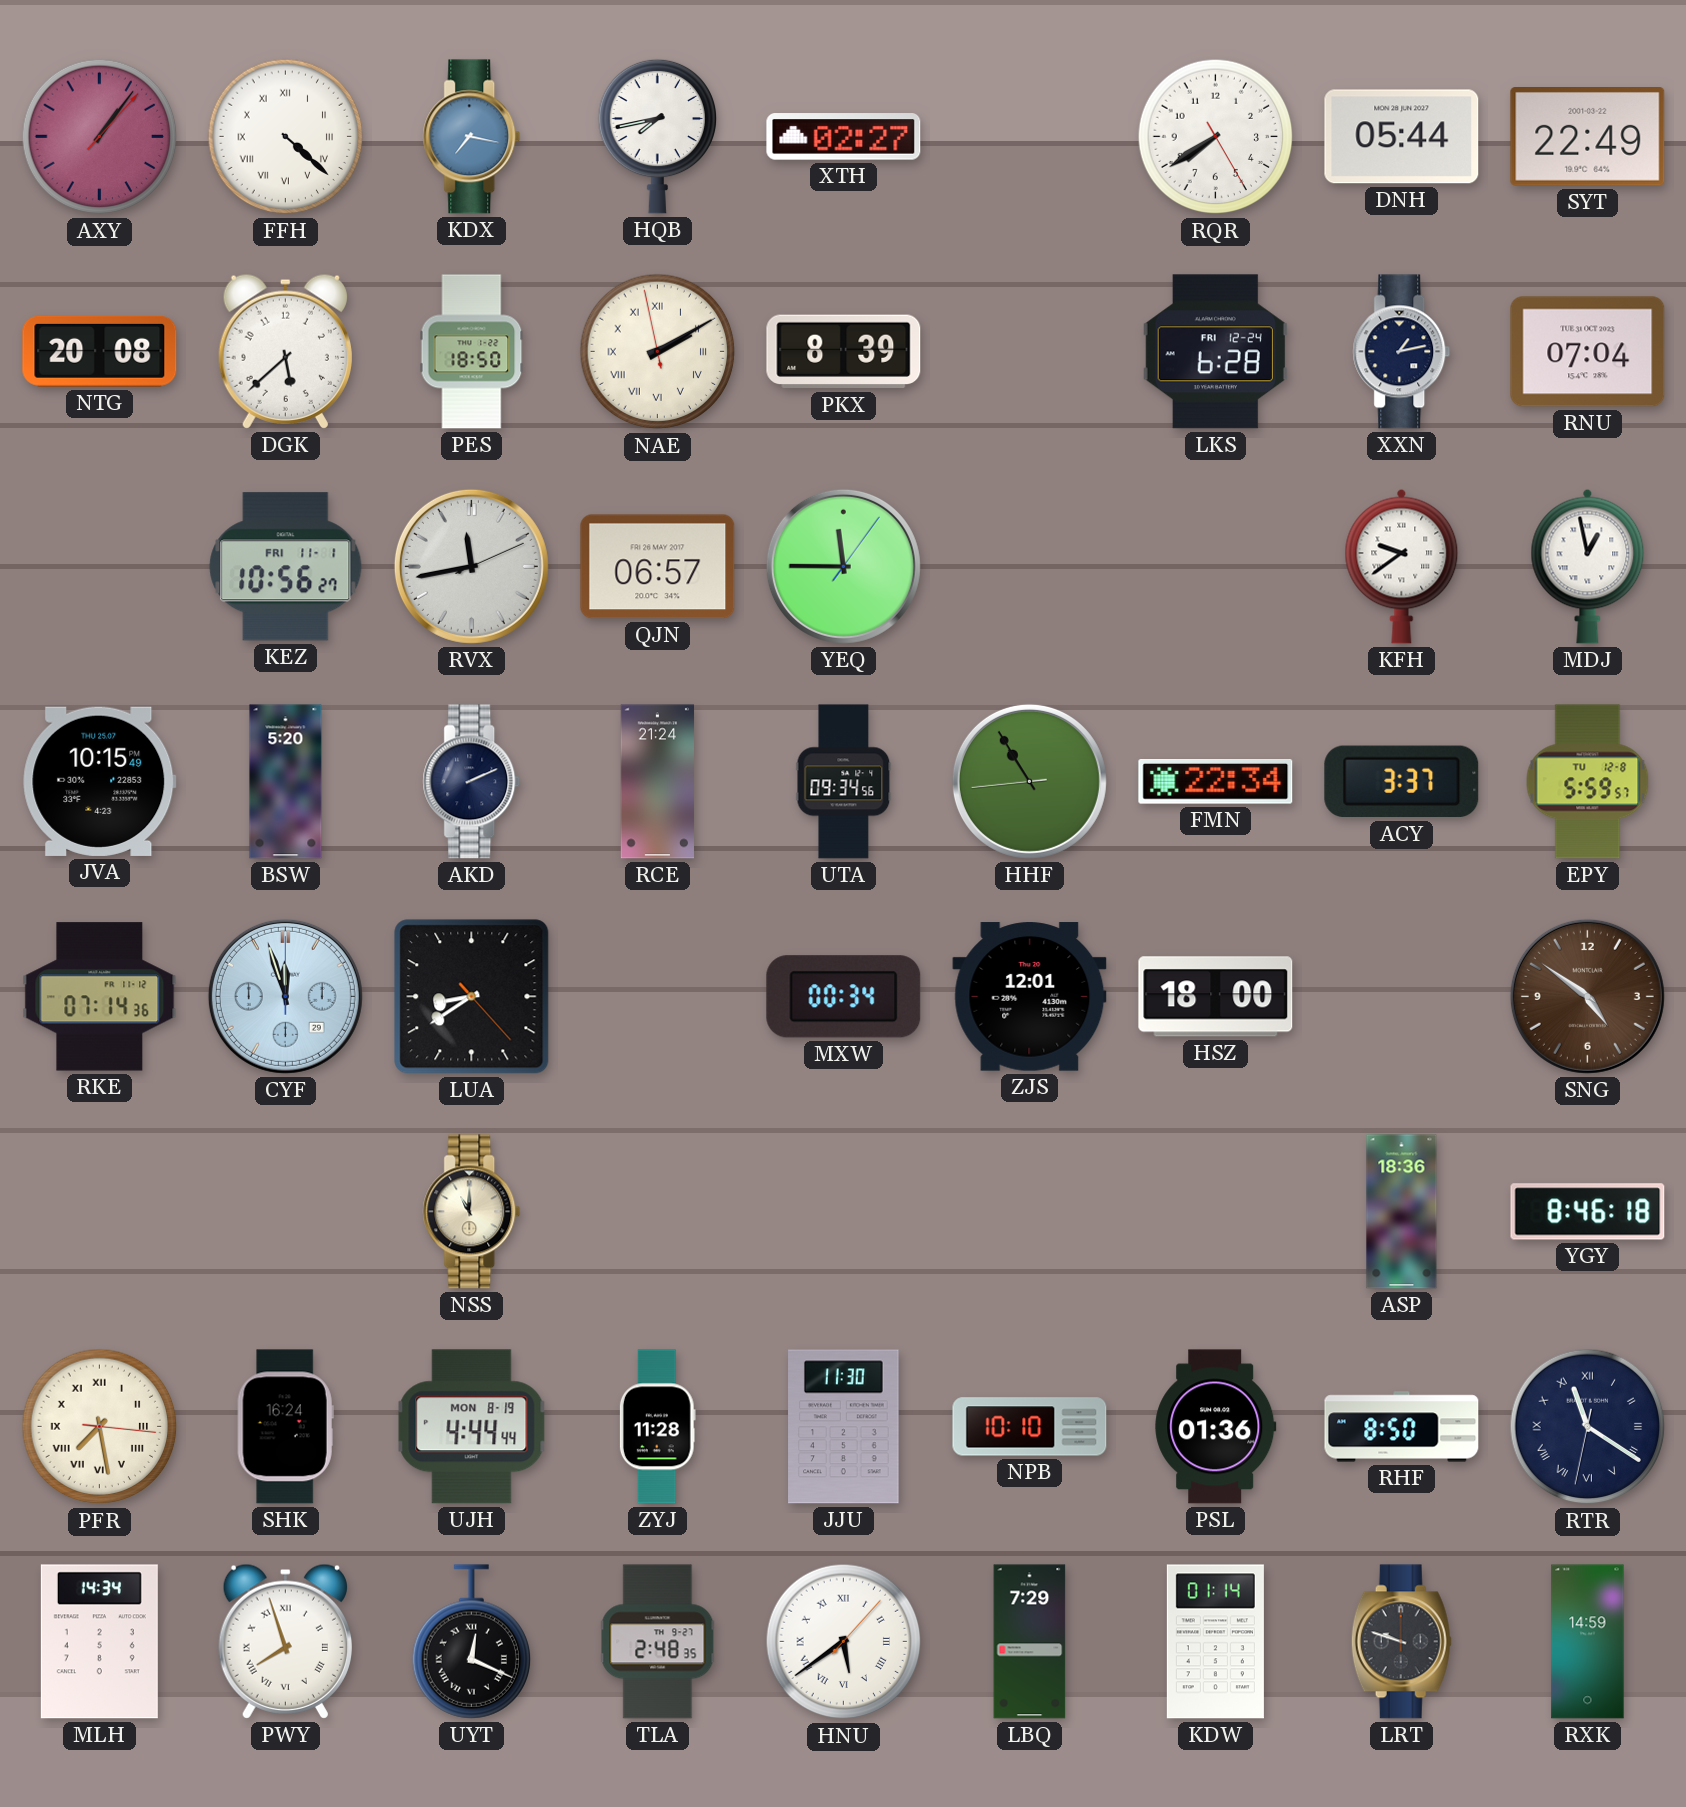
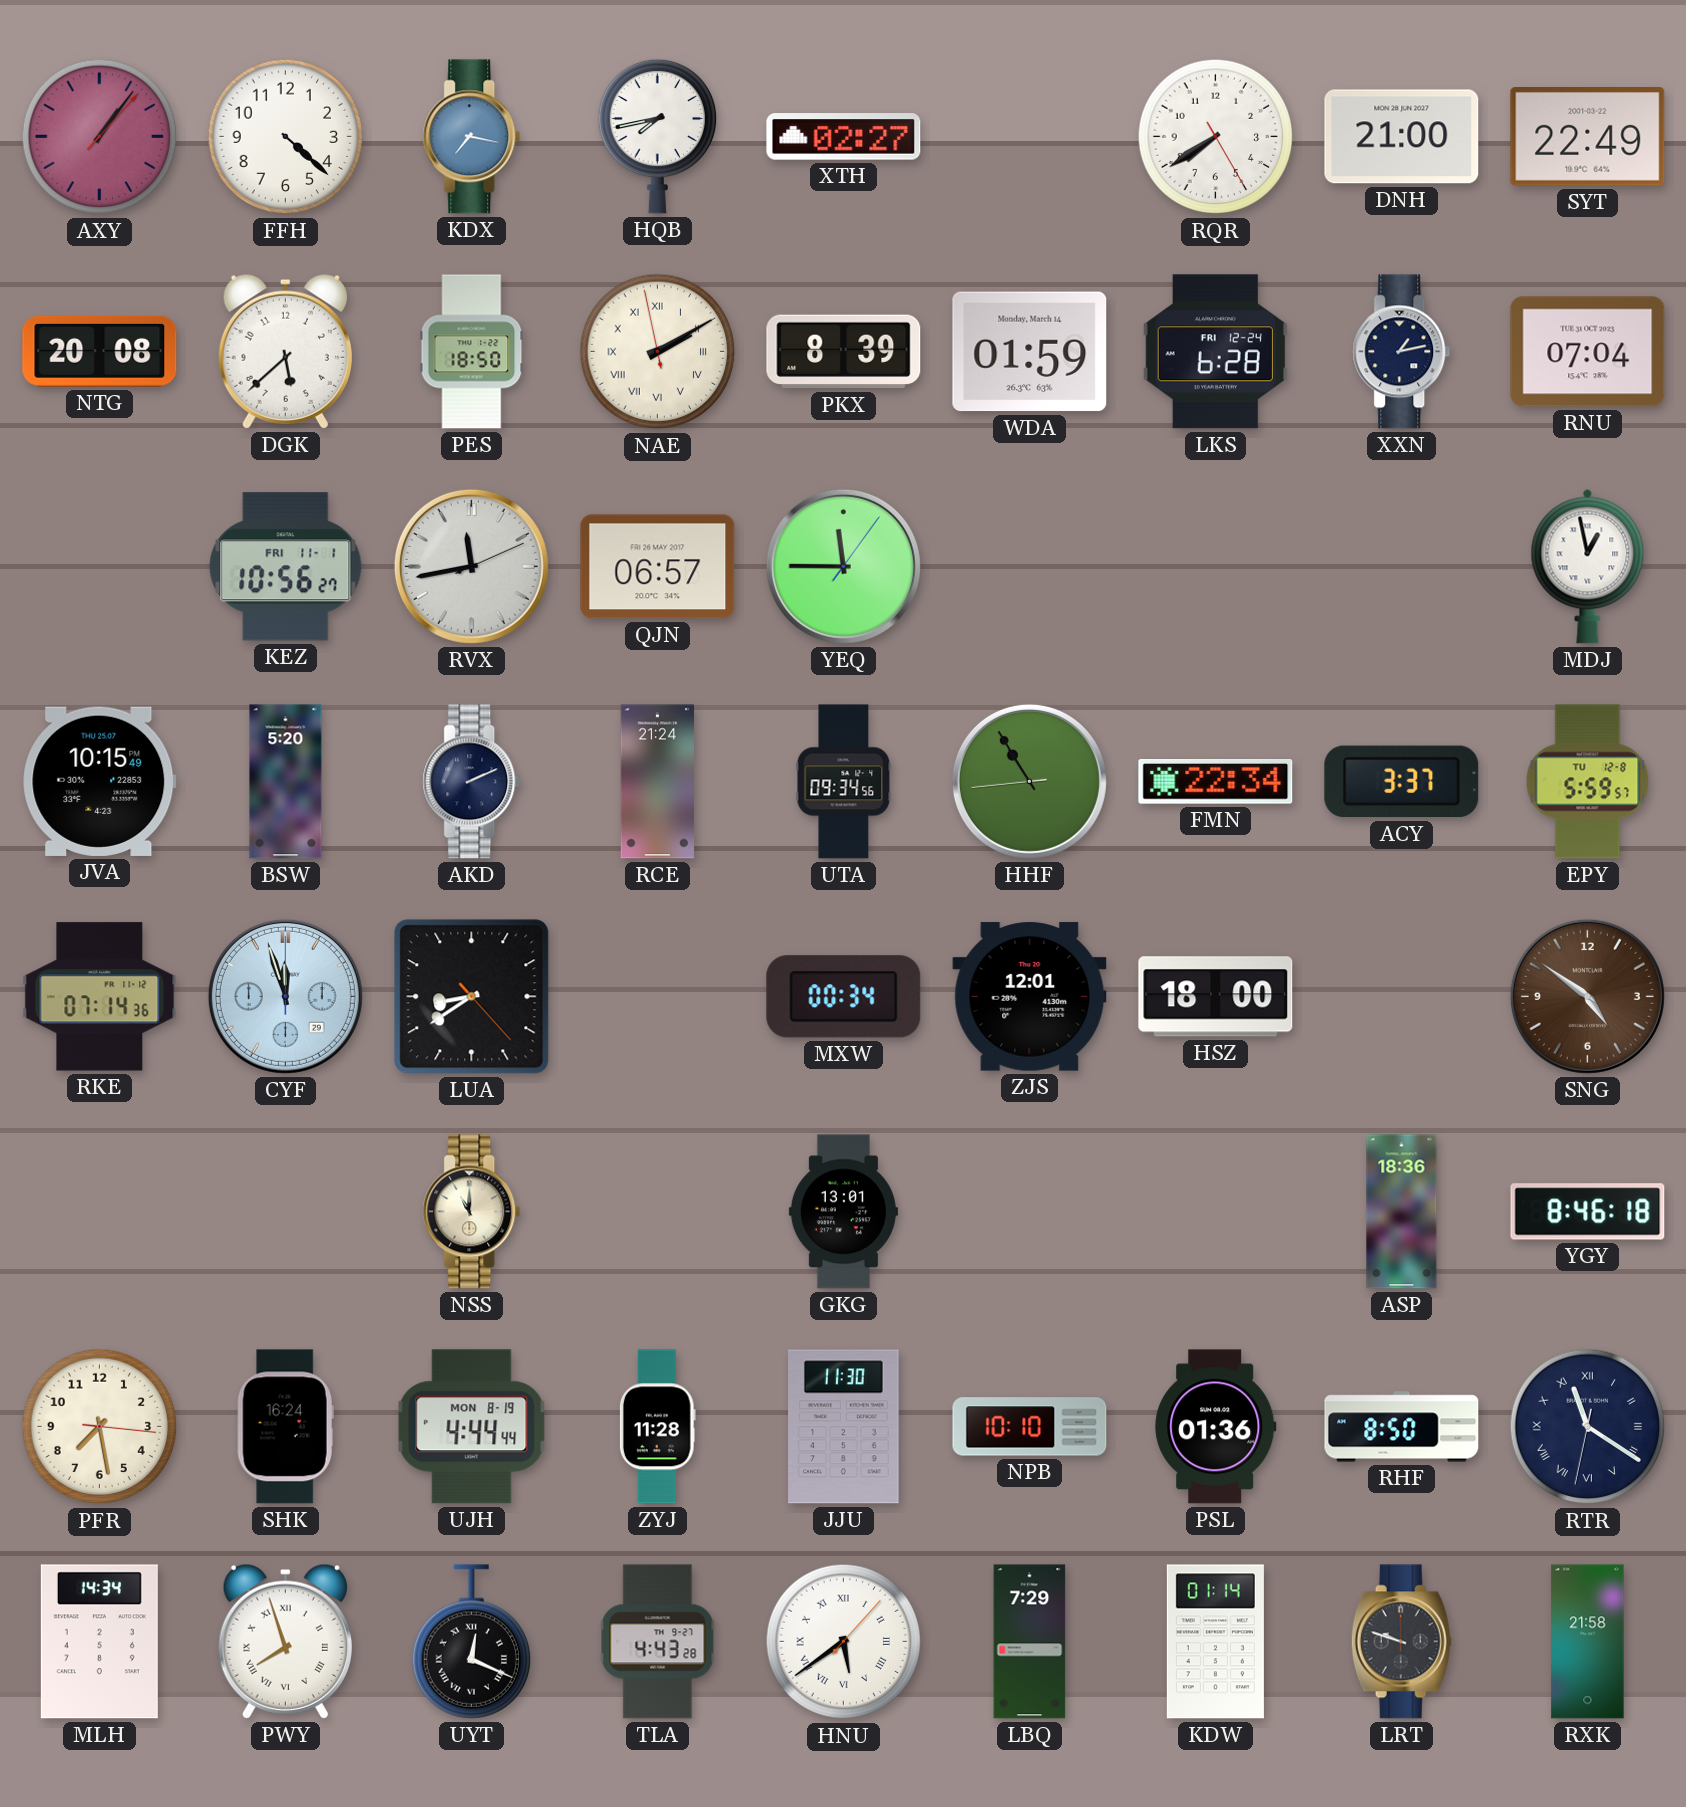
FFH numerals: Roman -> Arabic (286, 137)
DNH: 05:44 -> 21:00 (1402, 137)
WDA: none -> 01:59 (1030, 352)
KFH: 9:39 -> none (1402, 566)
GKG: none -> 13:01 (843, 1212)
PFR numerals: Roman -> Arabic (100, 1427)
TLA: 2:48 -> 4:43 (658, 1642)
RXK: 14:59 -> 21:58 (1588, 1642)
